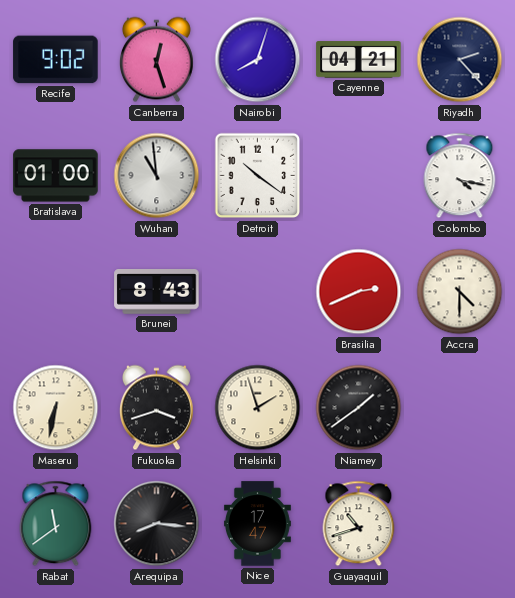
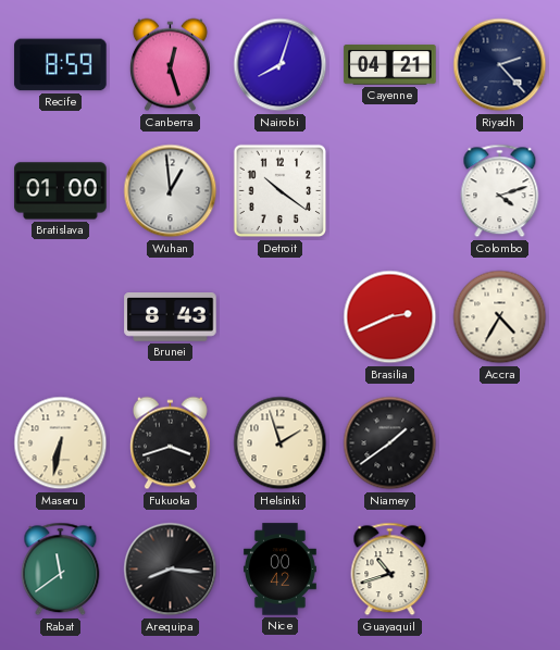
Recife: 9:02 -> 8:59 (61, 65)
Wuhan: 10:59 -> 12:59 (171, 191)
Colombo: 4:17 -> 4:12 (500, 191)
Accra: 4:30 -> 4:35 (500, 317)
Nice: 17:47 -> 00:42 (279, 570)
